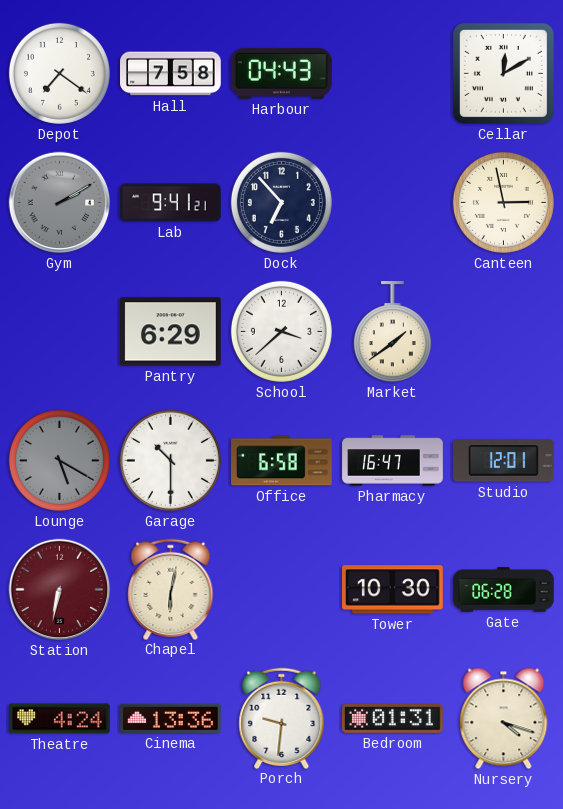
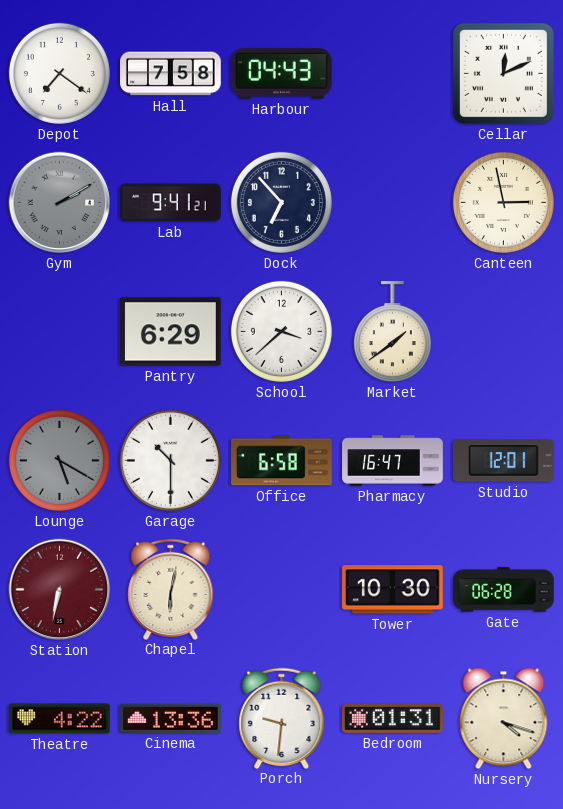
Cellar: 12:10 -> 12:11 (503, 73)
Theatre: 4:24 -> 4:22 (60, 719)
